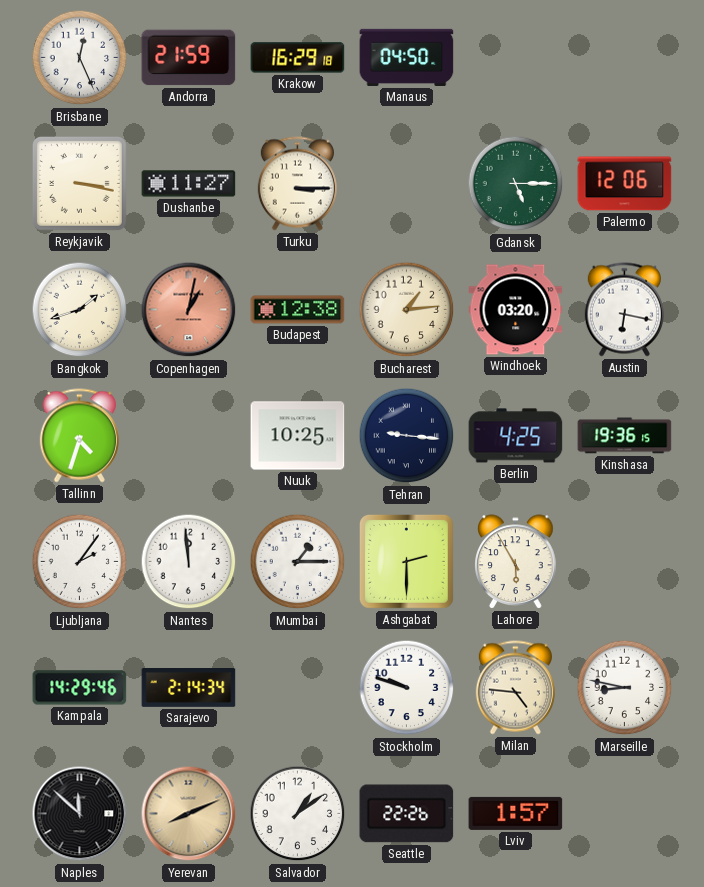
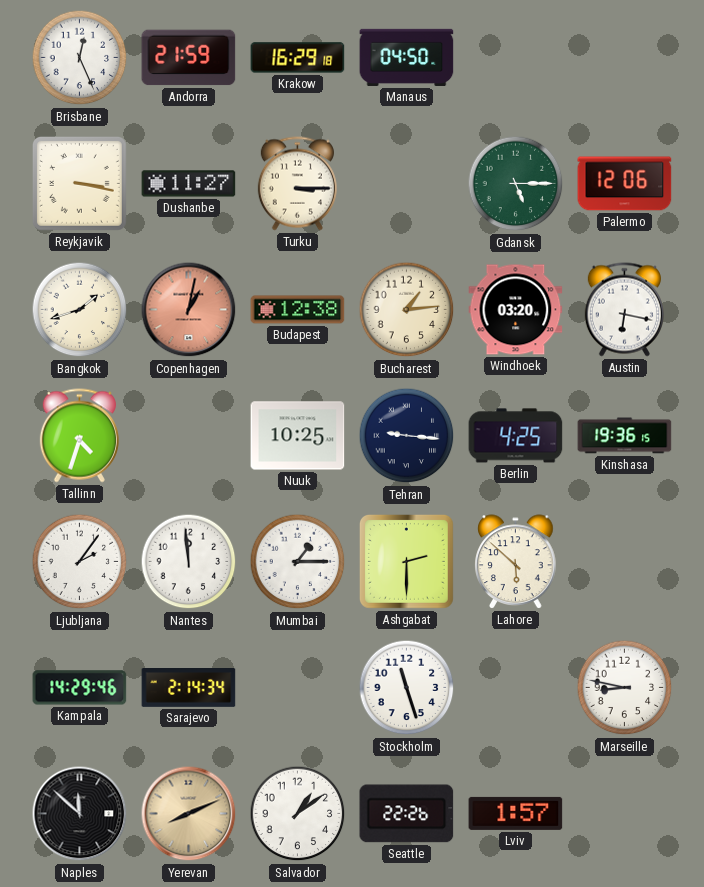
Lahore: 5:55 -> 5:52 (516, 562)
Stockholm: 9:48 -> 11:27 (407, 688)
Milan: 4:46 -> none (515, 688)
